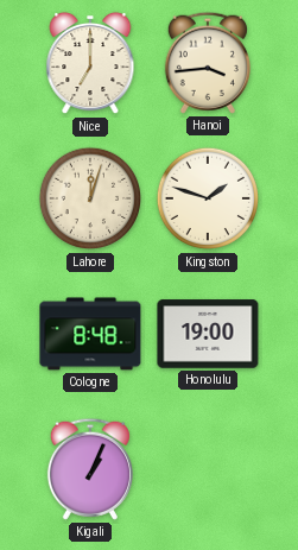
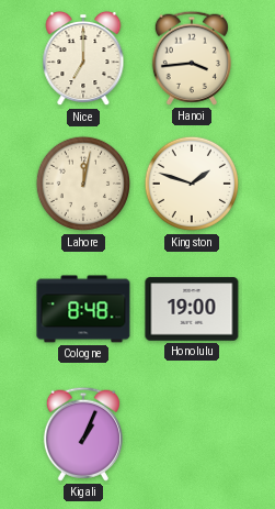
Lahore: 12:03 -> 12:02 (83, 184)
